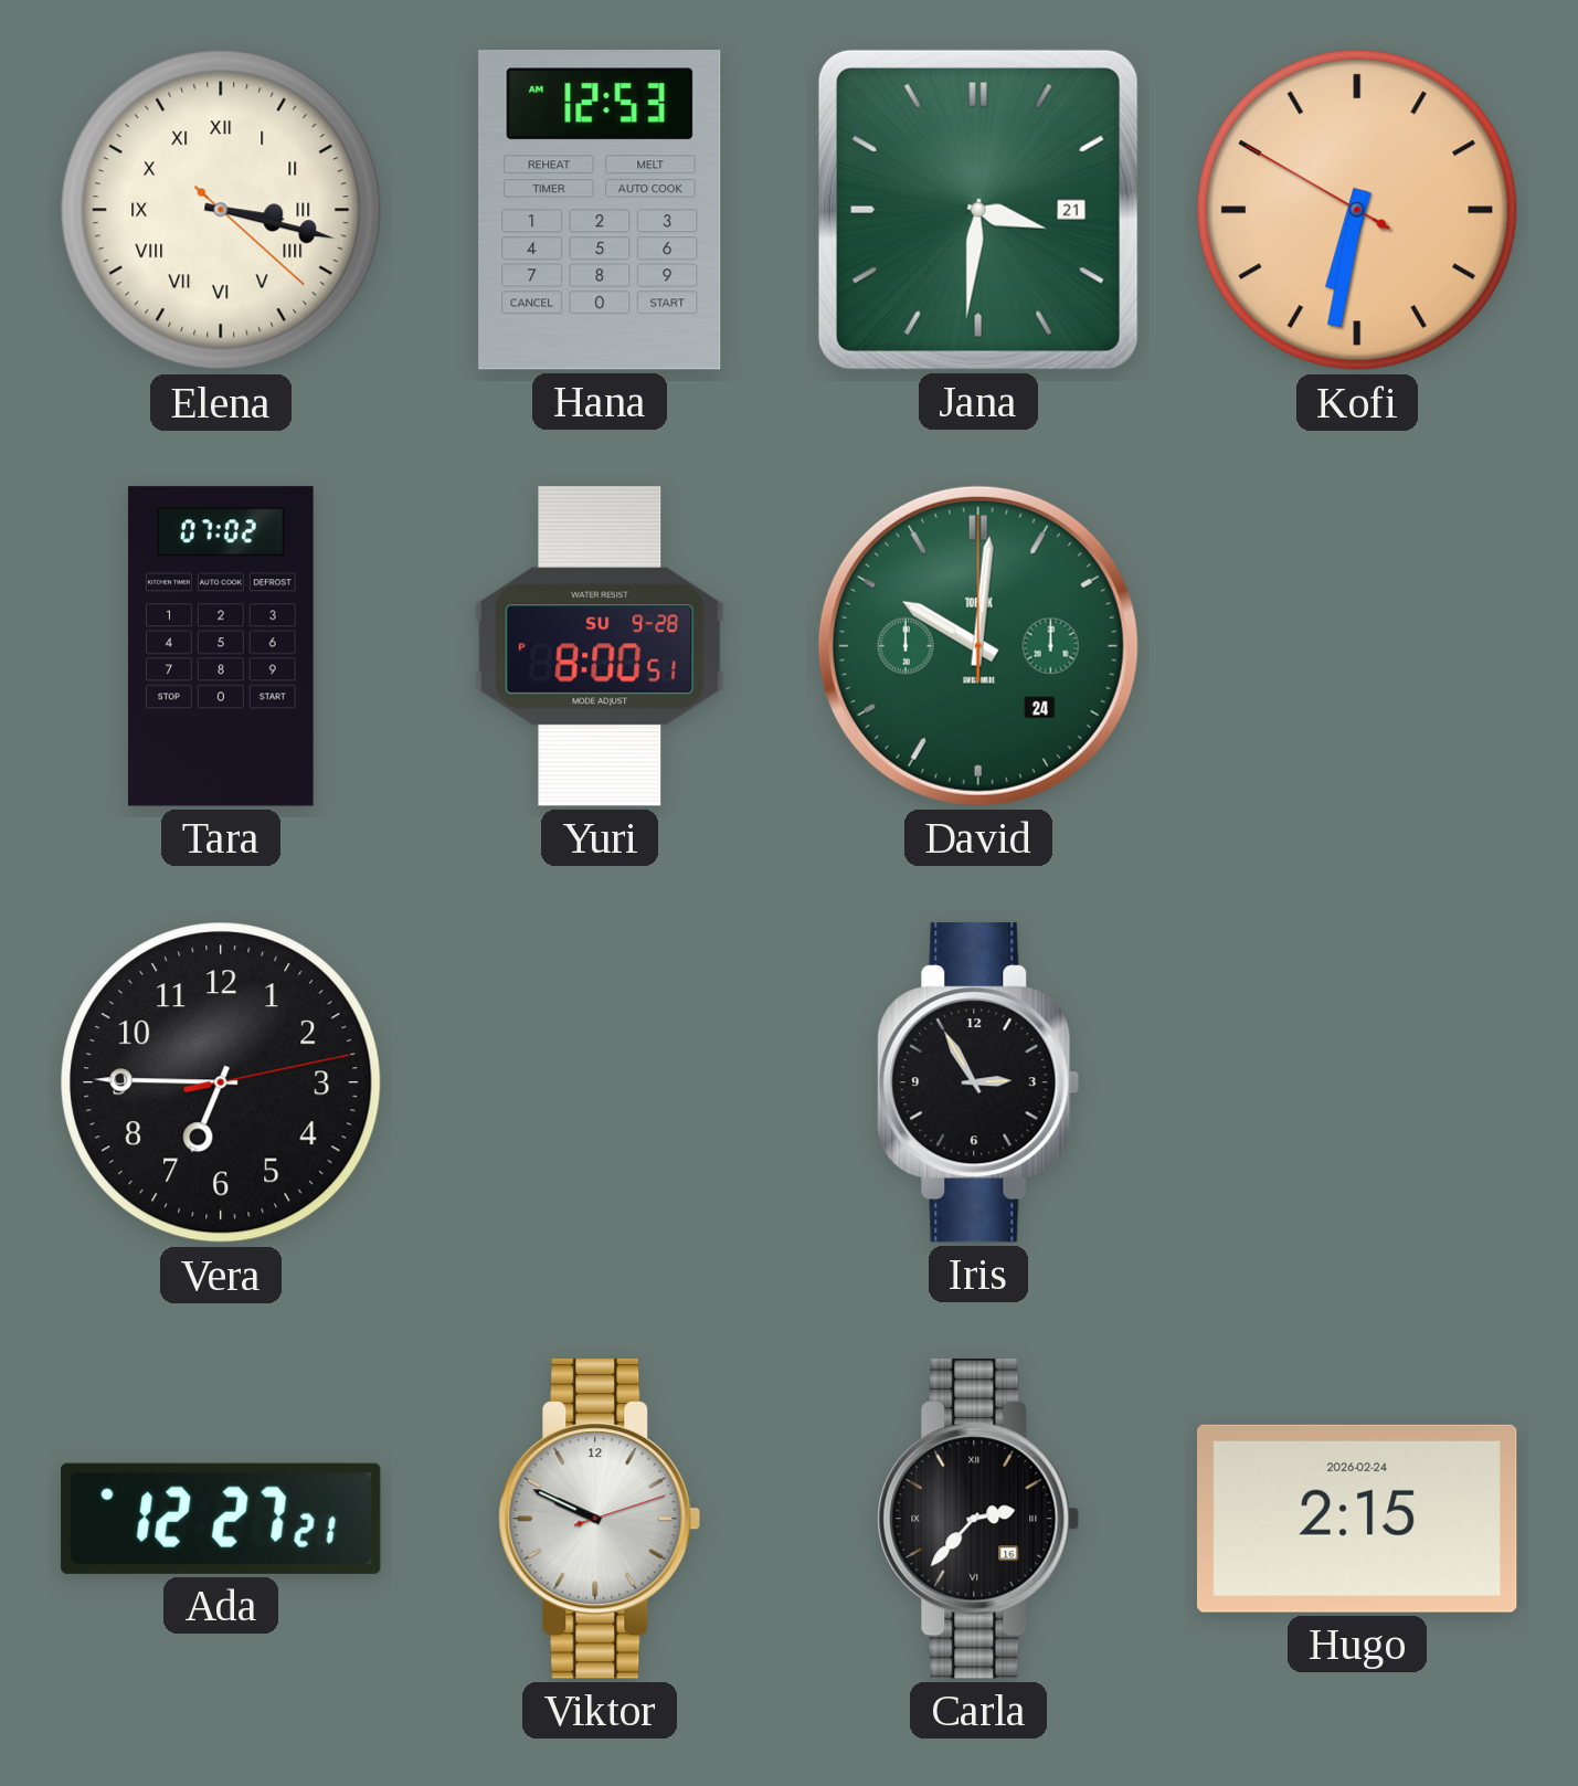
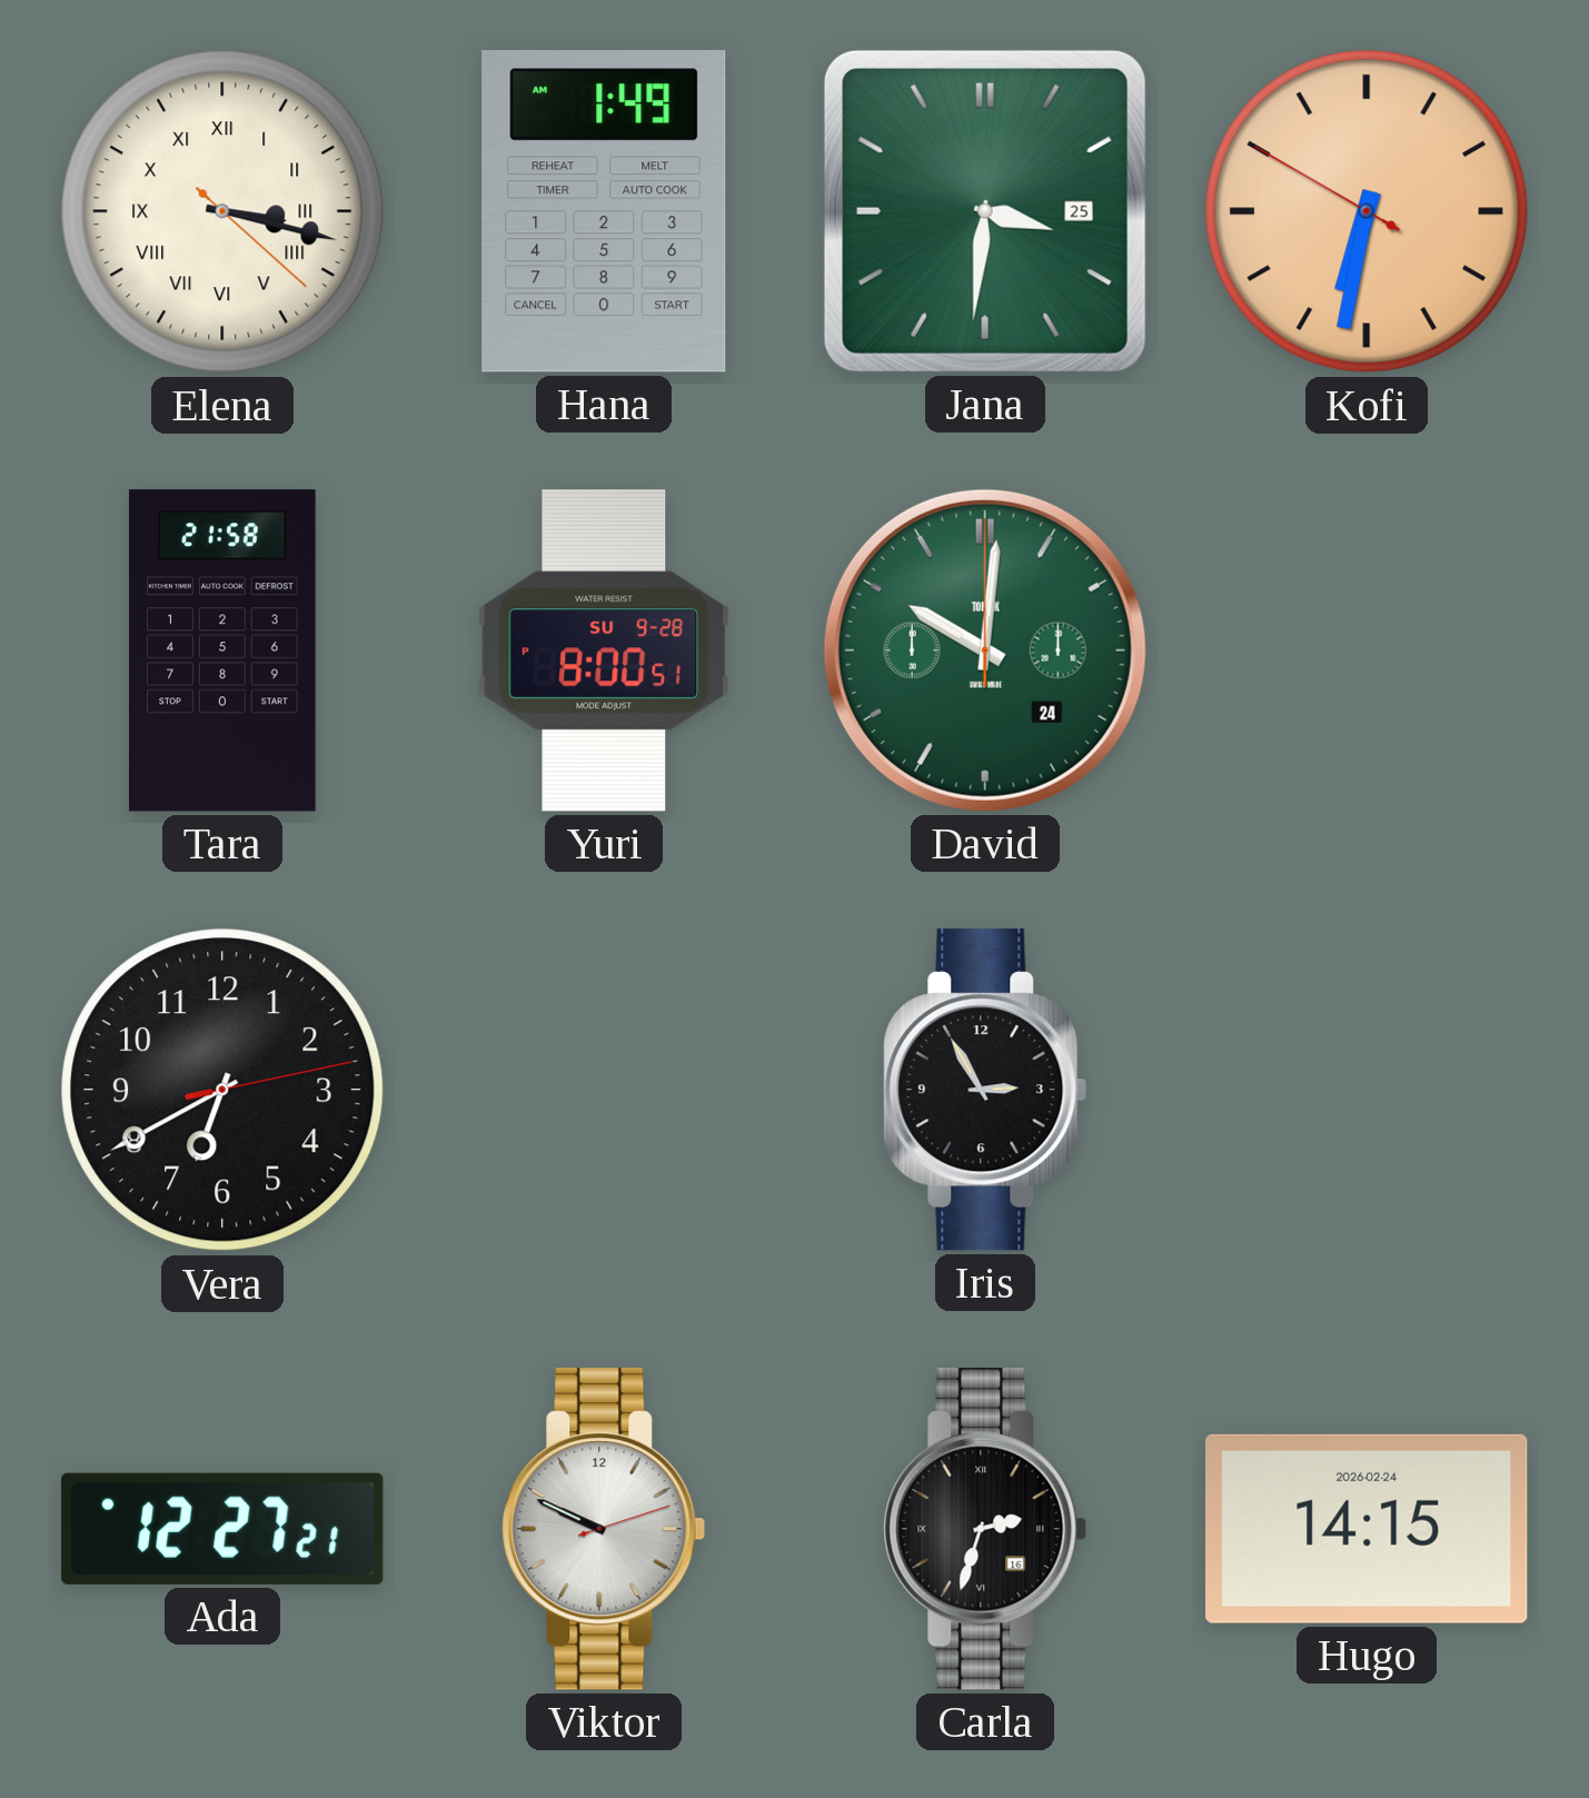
Hana: 12:53 -> 1:49 (604, 211)
Jana date: 21 -> 25 (985, 211)
Tara: 07:02 -> 21:58 (222, 650)
Vera: 6:45 -> 6:40 (222, 1090)
Carla: 2:37 -> 2:33 (985, 1529)
Hugo: 2:15 -> 14:15 (1368, 1529)
